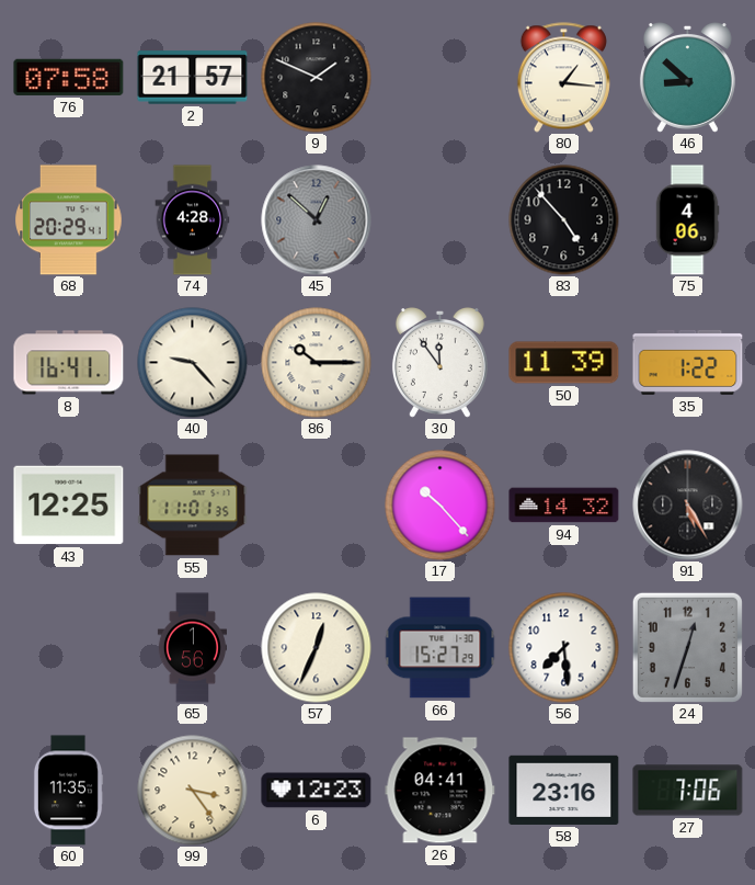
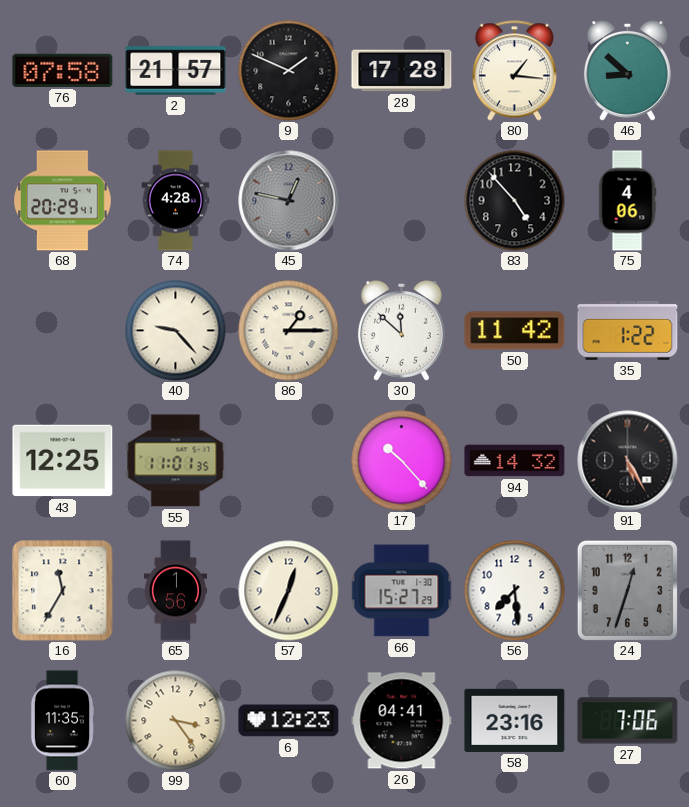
28: none -> 17:28 (402, 71)
45: 12:52 -> 12:47 (289, 201)
8: 16:41 -> none (69, 363)
86: 10:15 -> 1:15 (289, 331)
30: 11:54 -> 11:52 (401, 331)
50: 11:39 -> 11:42 (515, 331)
16: none -> 11:35 (63, 591)
